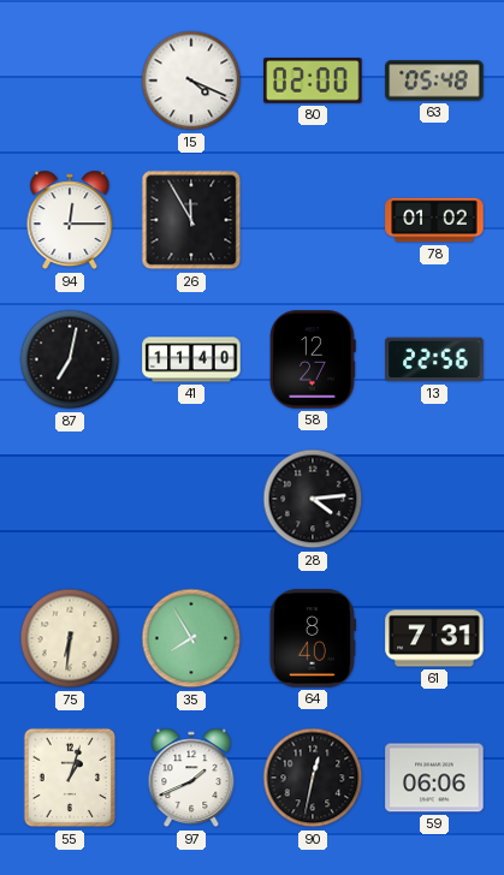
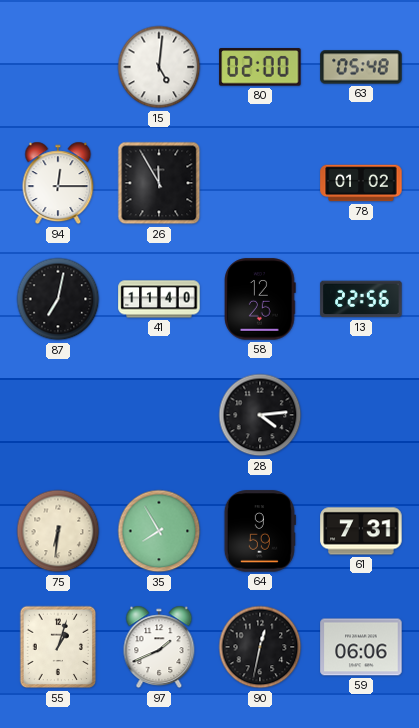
15: 4:19 -> 5:01 (159, 67)
58: 12:27 -> 12:25 (260, 299)
64: 8:40 -> 9:59 (260, 531)
